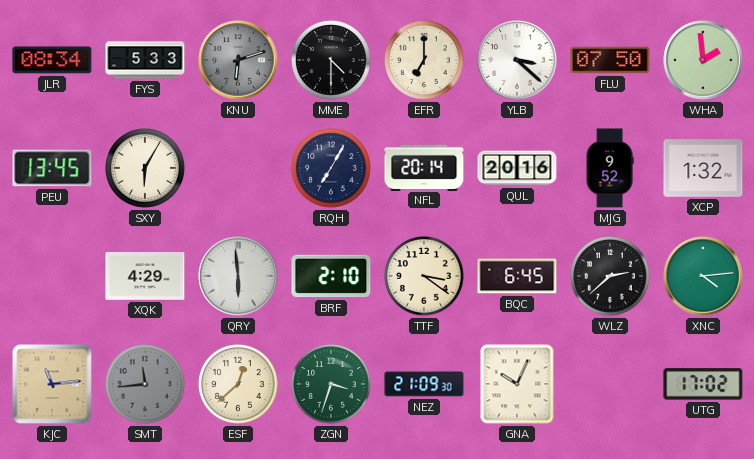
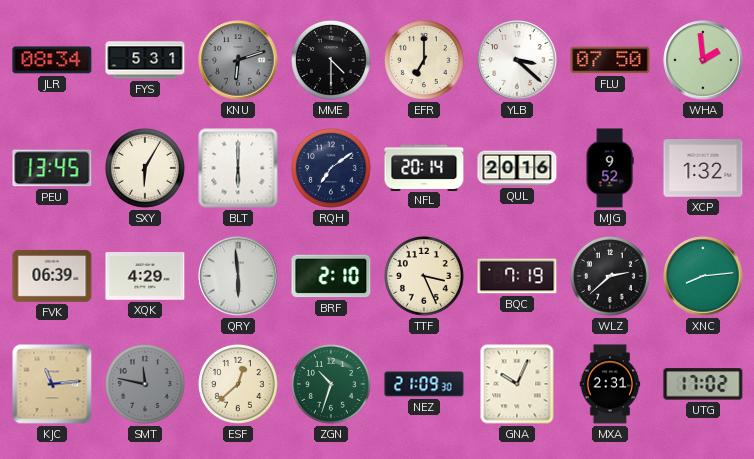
FYS: 5:33 -> 5:31 (145, 60)
BLT: none -> 6:00 (238, 168)
RQH: 7:05 -> 7:09 (332, 169)
FVK: none -> 06:39 (52, 276)
TTF: 3:21 -> 3:26 (425, 277)
BQC: 6:45 -> 7:19 (517, 276)
XNC: 4:14 -> 8:14 (703, 276)
SMT: 11:44 -> 11:47 (146, 385)
ZGN: 3:33 -> 10:33 (332, 385)
MXA: none -> 2:31 (610, 384)
